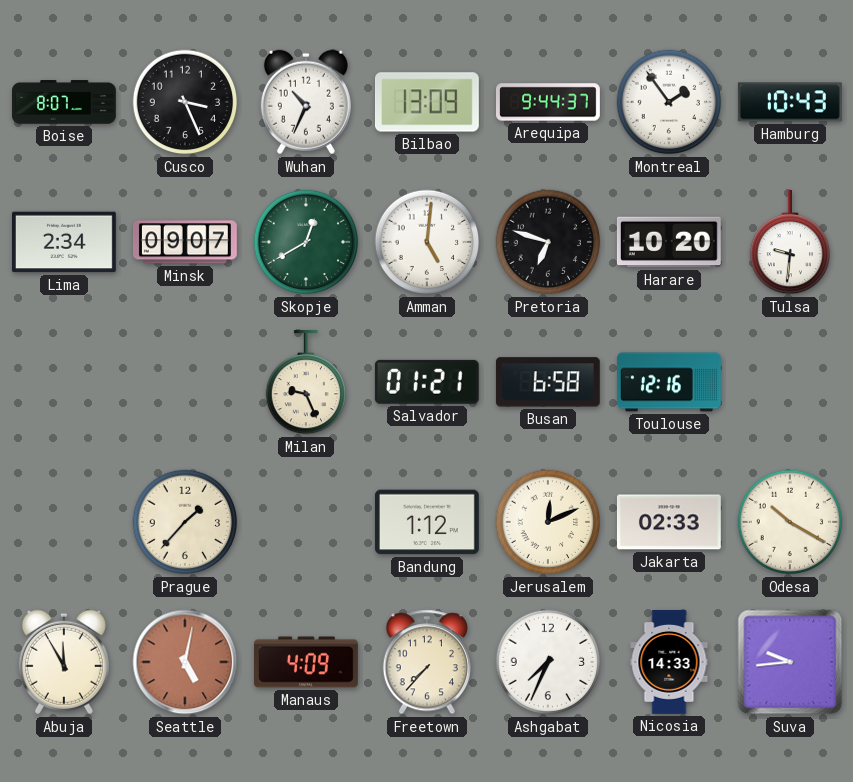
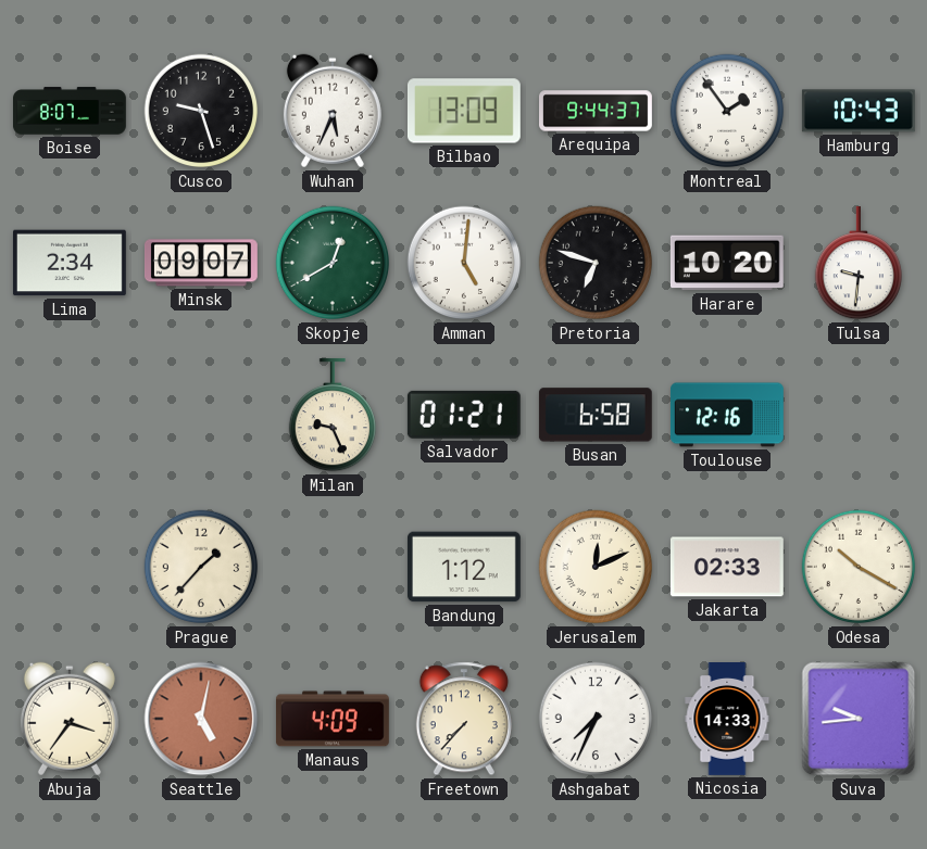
Cusco: 3:26 -> 9:27 (201, 111)
Wuhan: 10:34 -> 5:34 (333, 111)
Abuja: 11:55 -> 3:36 (70, 719)
